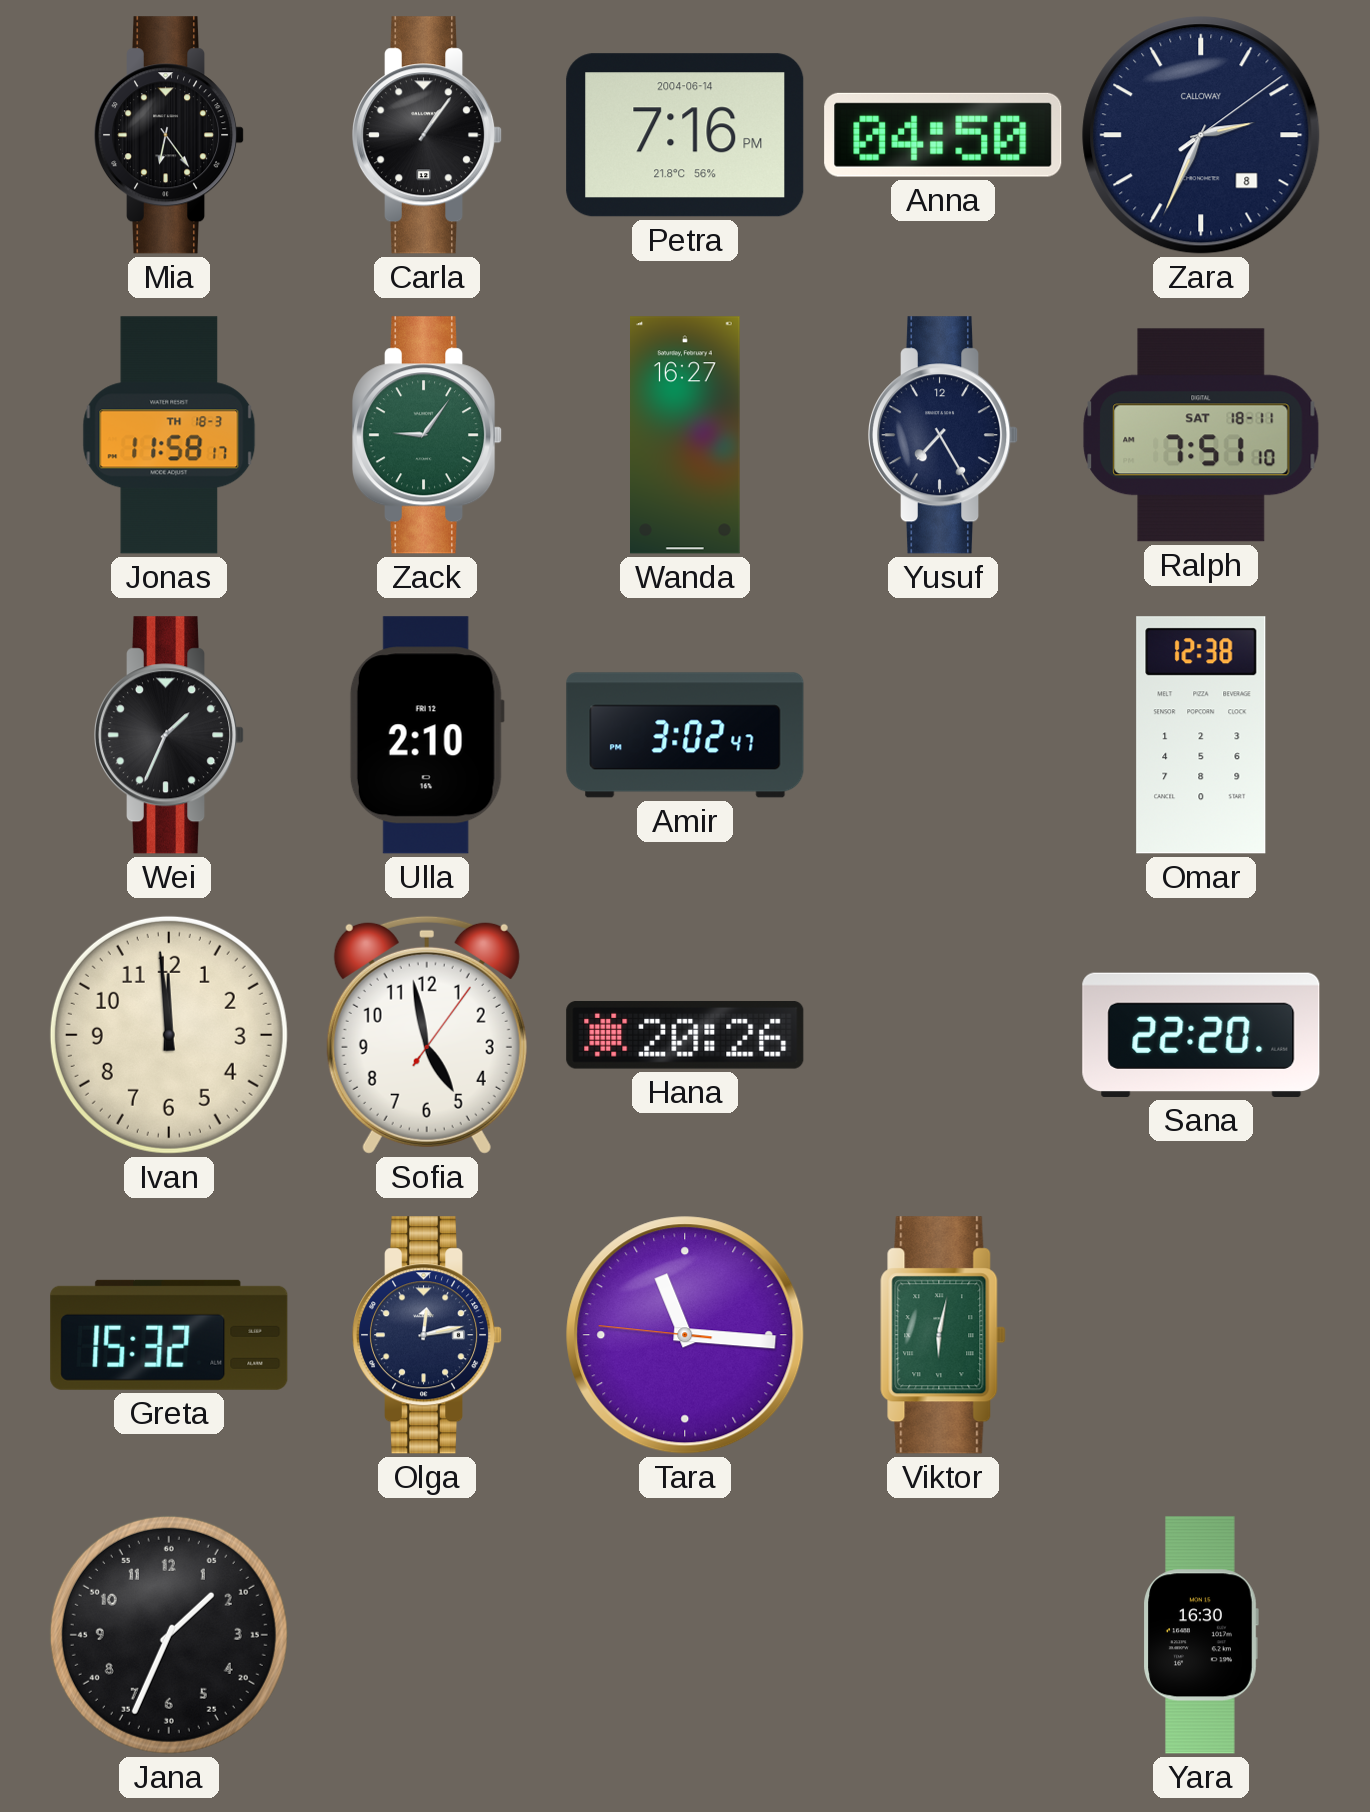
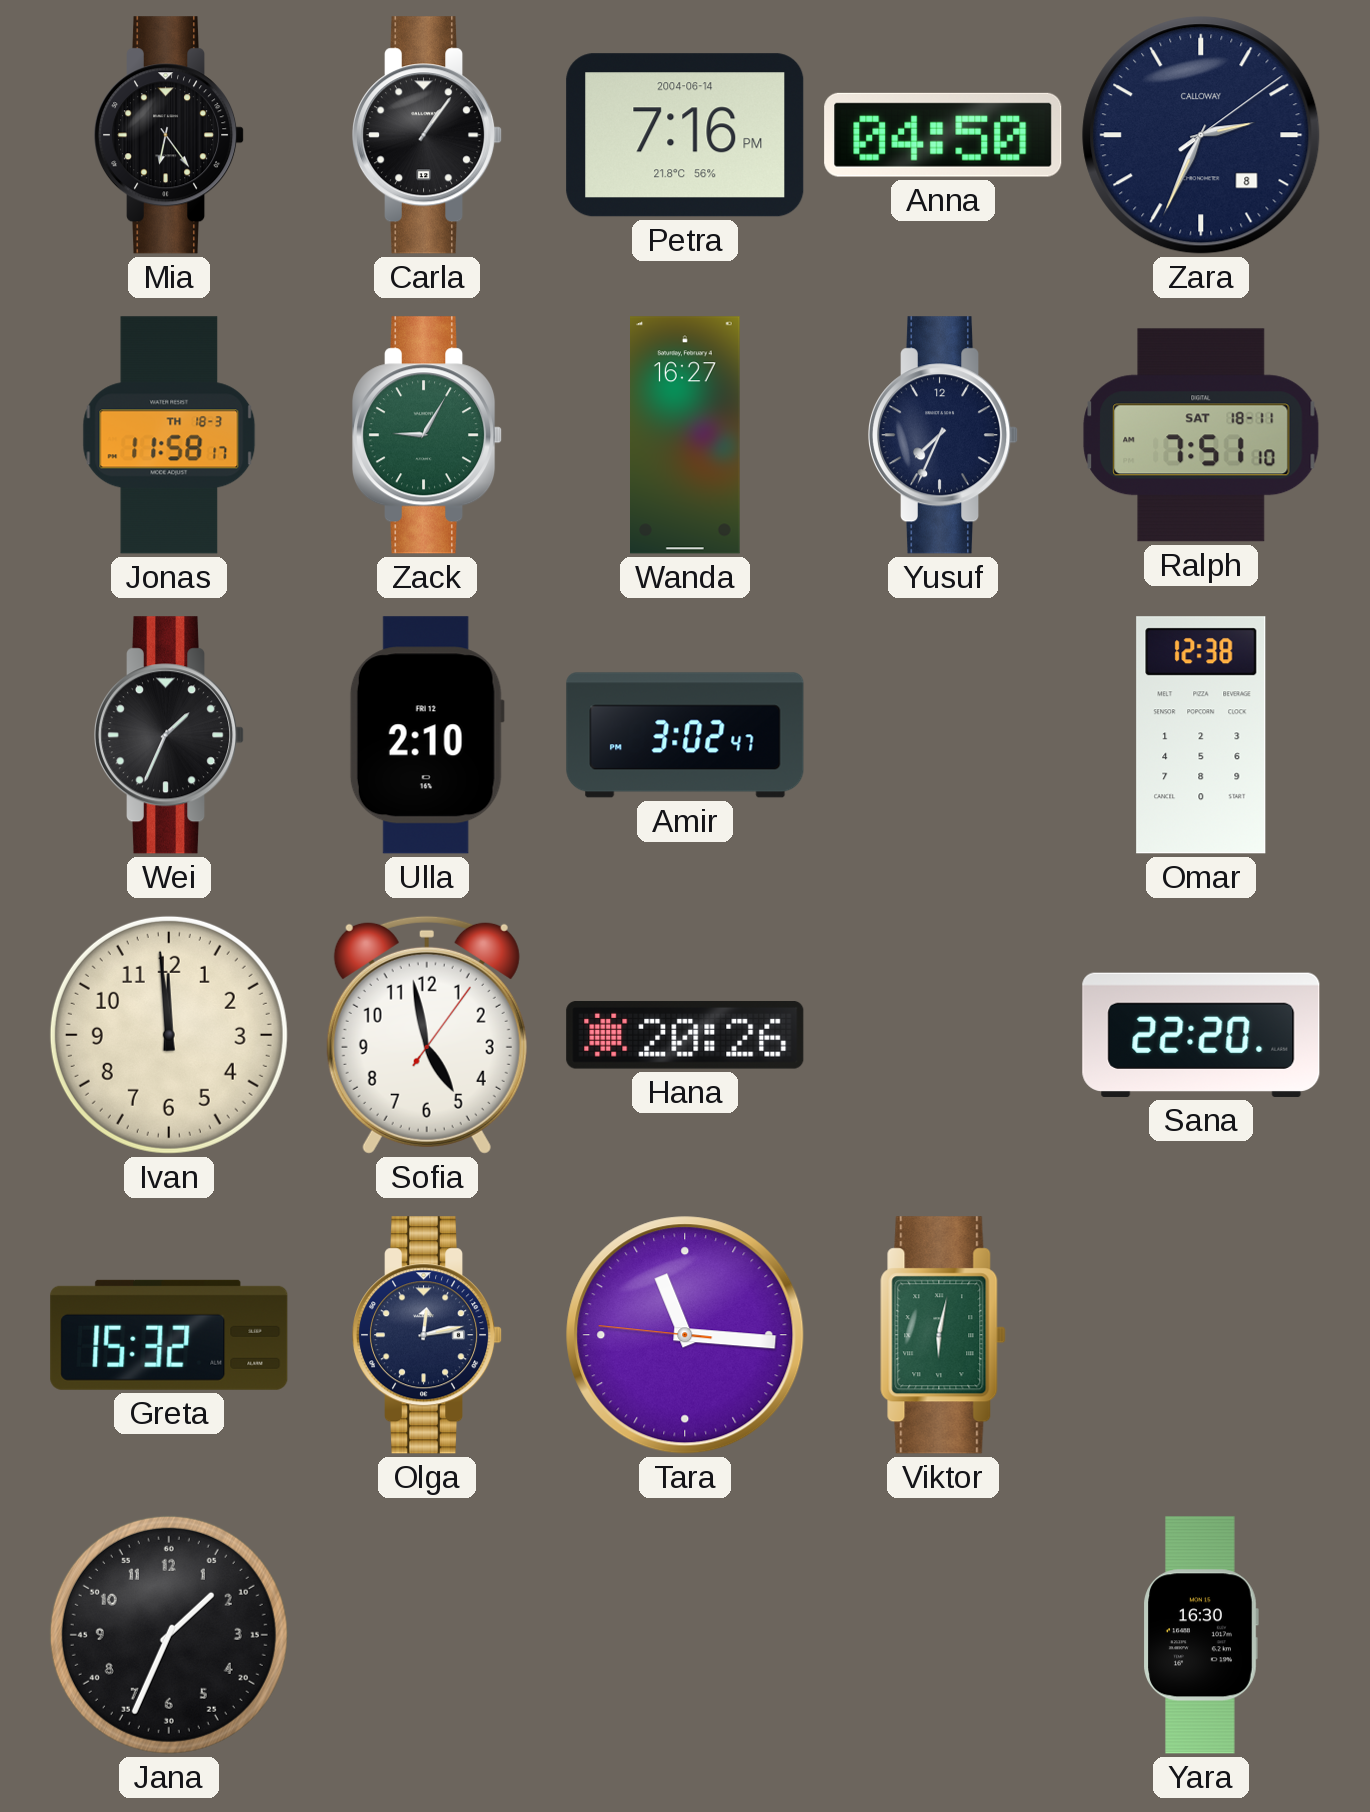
Zack: 9:06 -> 9:05 (428, 435)
Yusuf: 7:25 -> 7:34 (944, 435)
